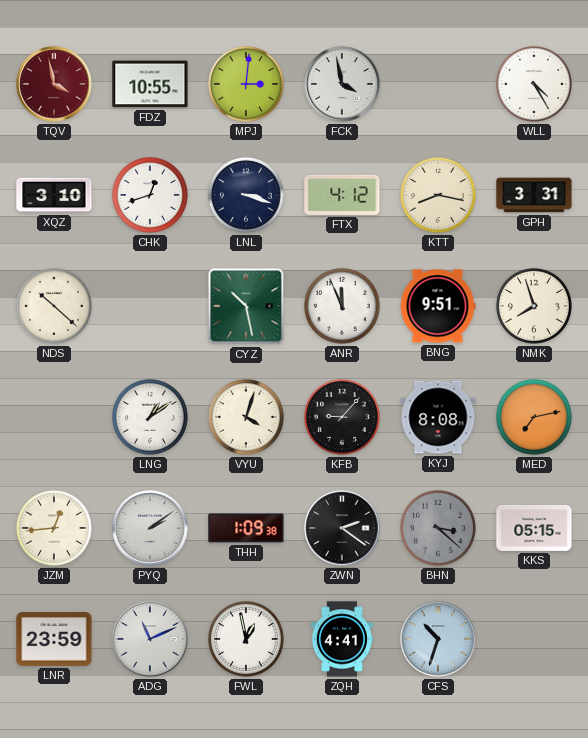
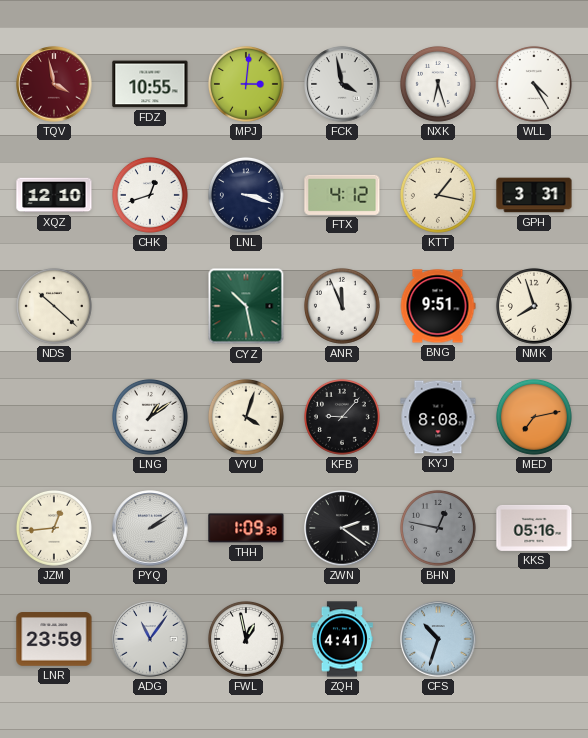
NXK: none -> 6:27 (438, 84)
XQZ: 3:10 -> 12:10 (54, 195)
KTT: 8:17 -> 1:17 (438, 195)
BHN: 3:22 -> 12:47 (438, 528)
KKS: 05:15 -> 05:16 (534, 528)
ADG: 11:11 -> 11:06 (150, 639)
